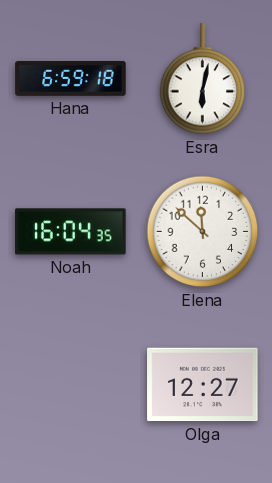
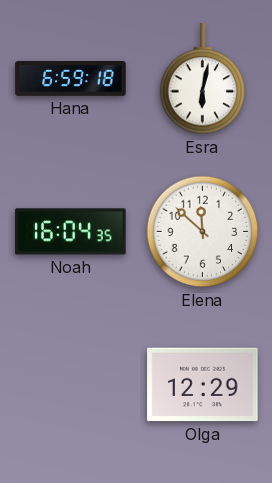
Olga: 12:27 -> 12:29 (203, 385)
